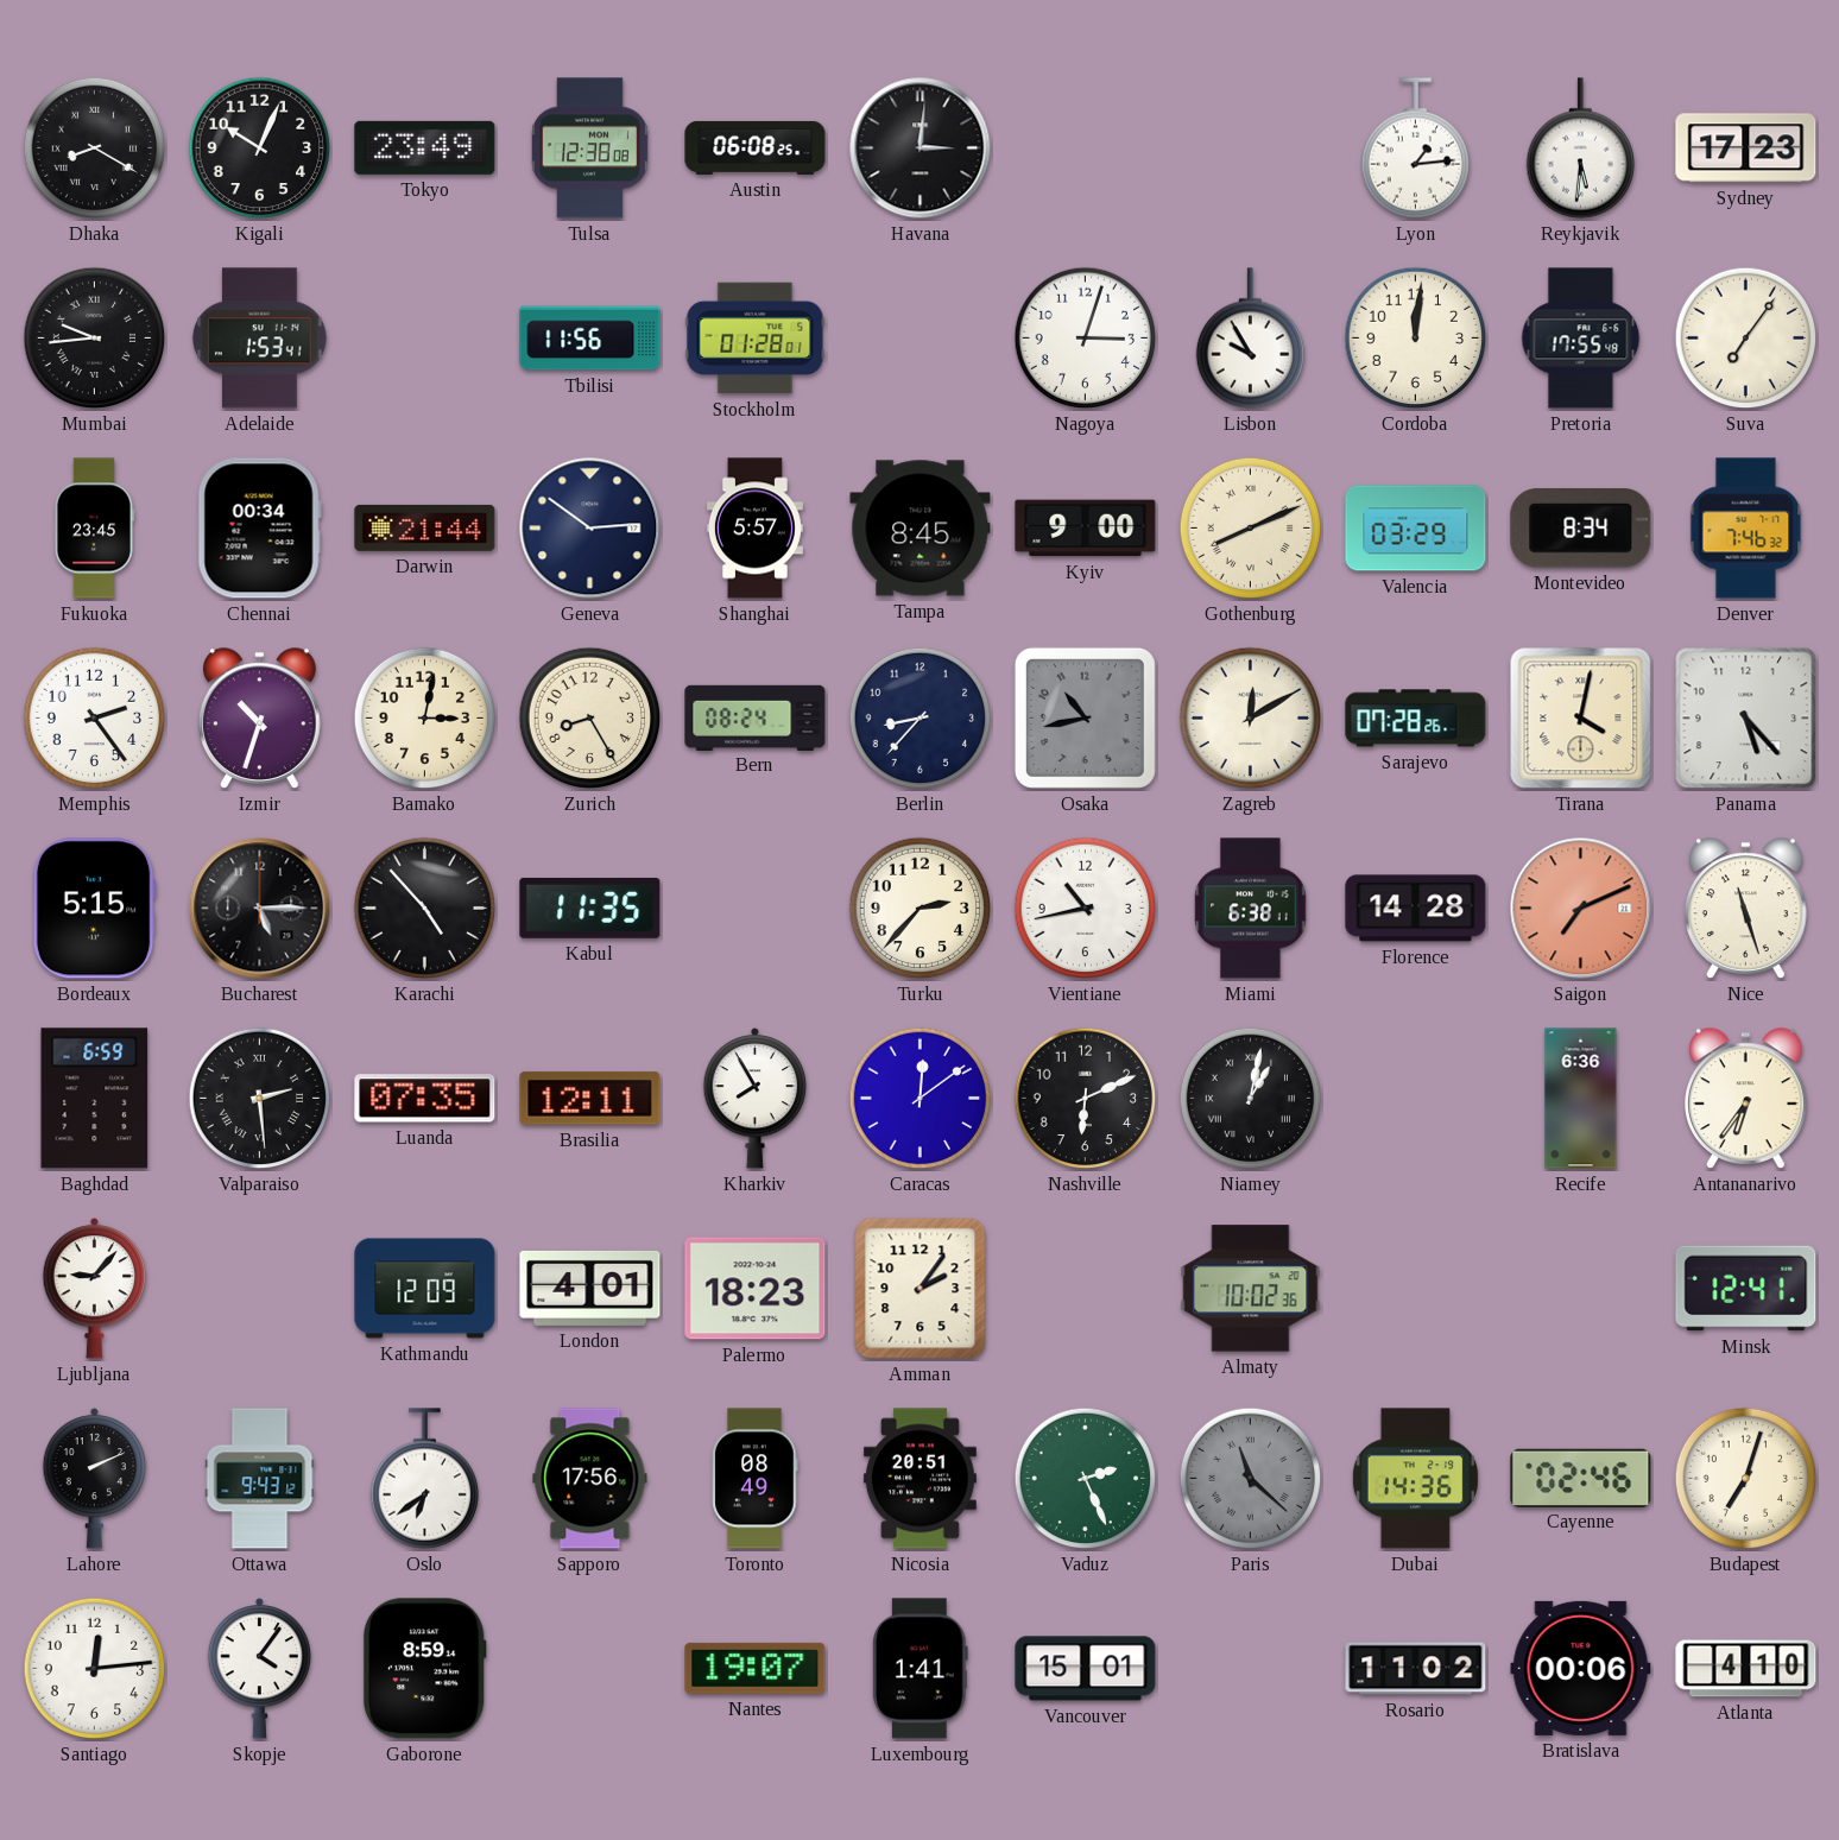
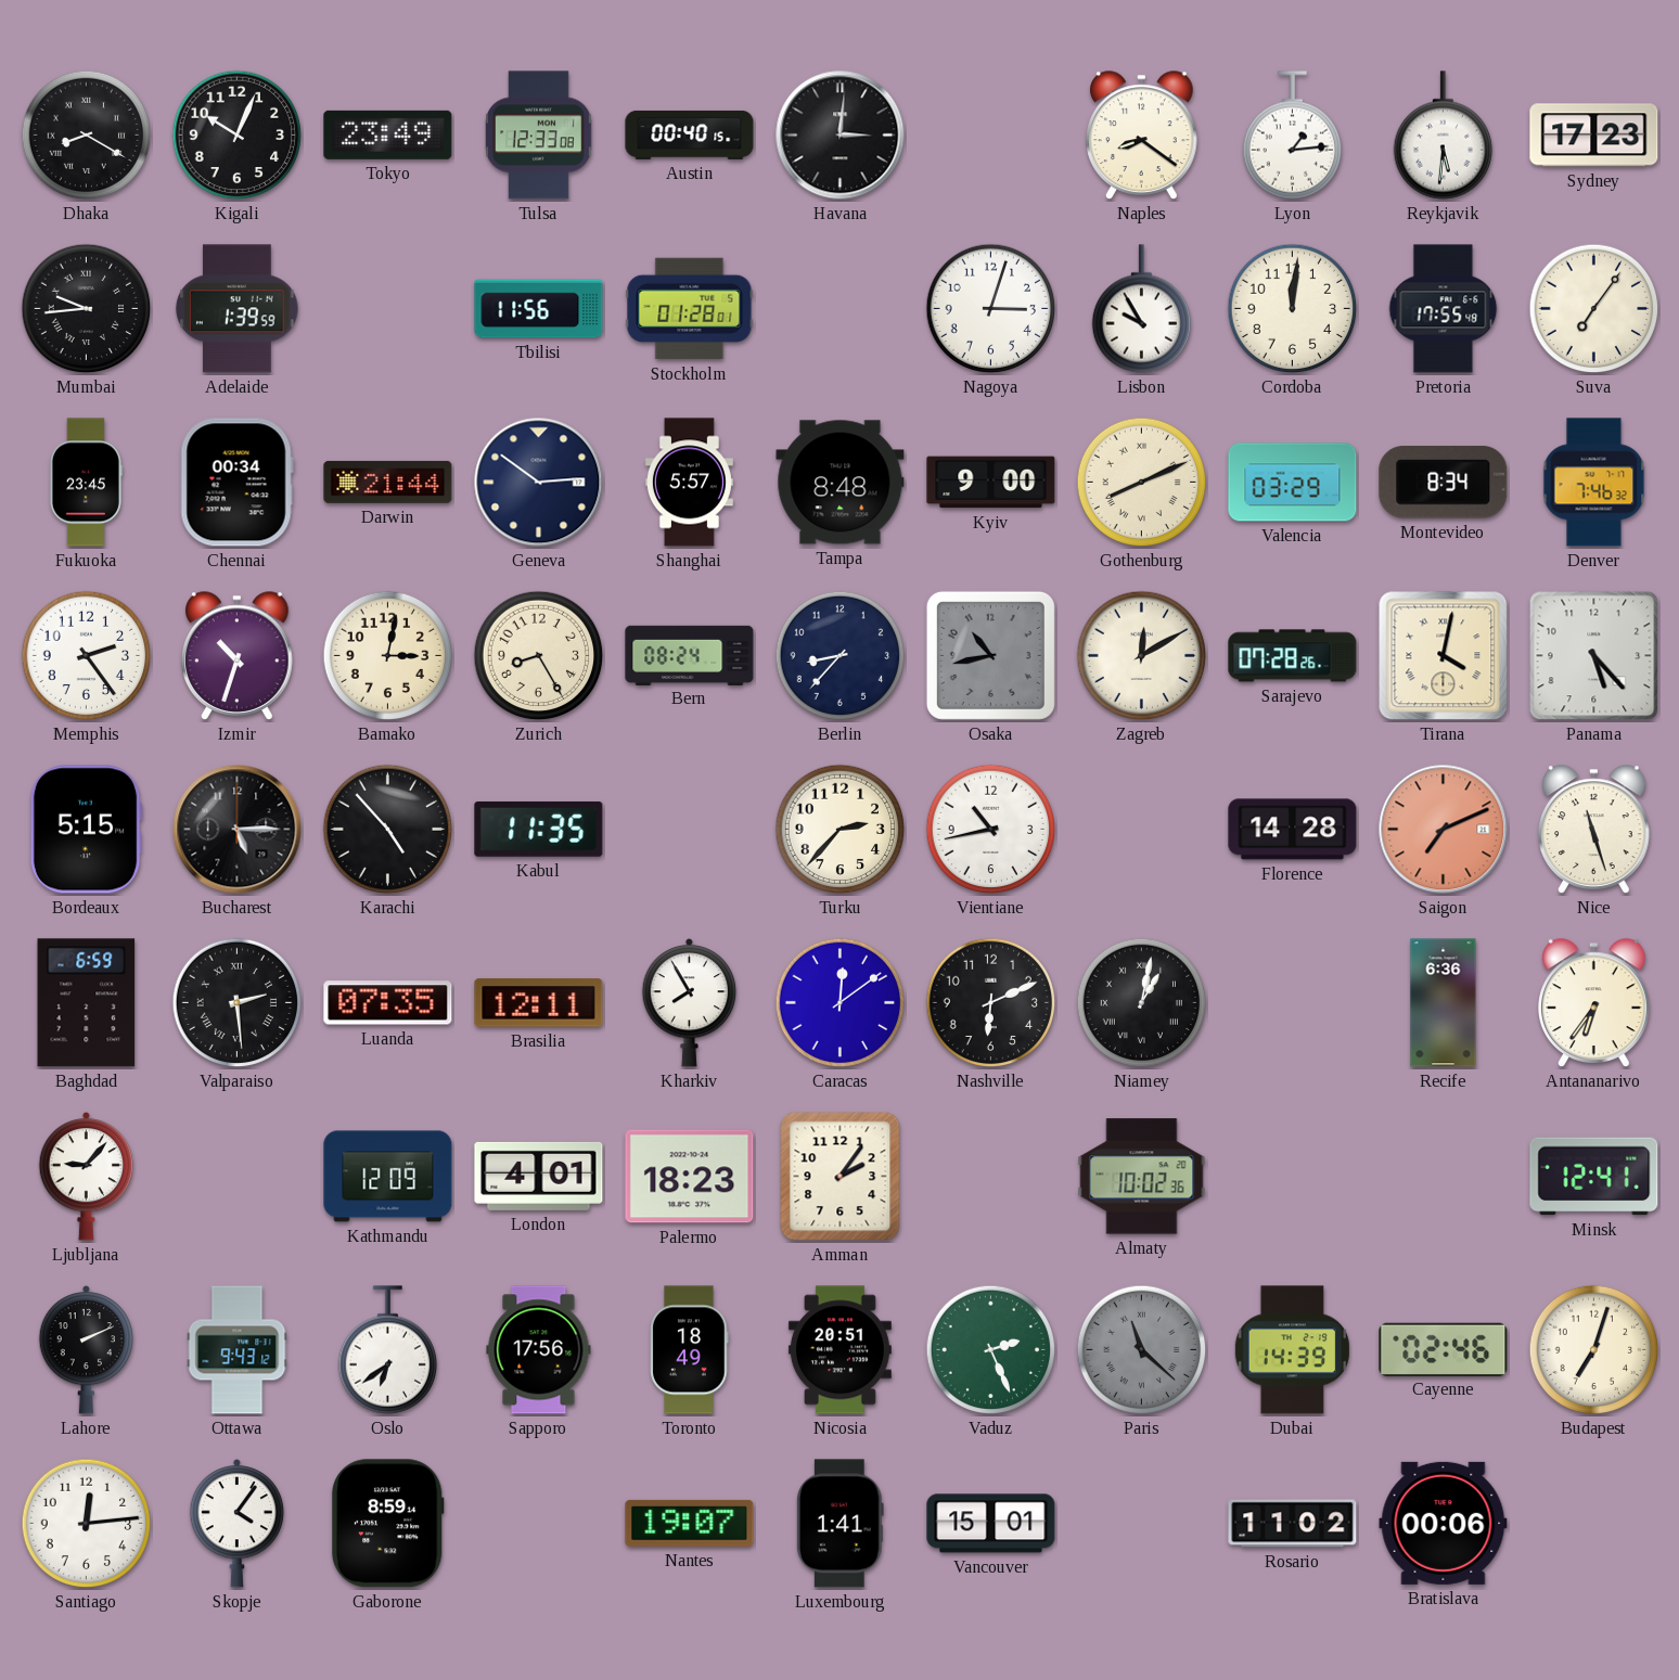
Tulsa: 12:38 -> 12:33 (538, 136)
Austin: 06:08 -> 00:40 (690, 134)
Naples: none -> 8:21 (1142, 136)
Adelaide: 1:53 -> 1:39 (238, 309)
Tampa: 8:45 -> 8:48 (841, 483)
Miami: 6:38 -> none (1251, 909)
Toronto: 08:49 -> 18:49 (690, 1350)
Dubai: 14:36 -> 14:39 (1292, 1350)
Atlanta: 4:10 -> none (1746, 1669)
